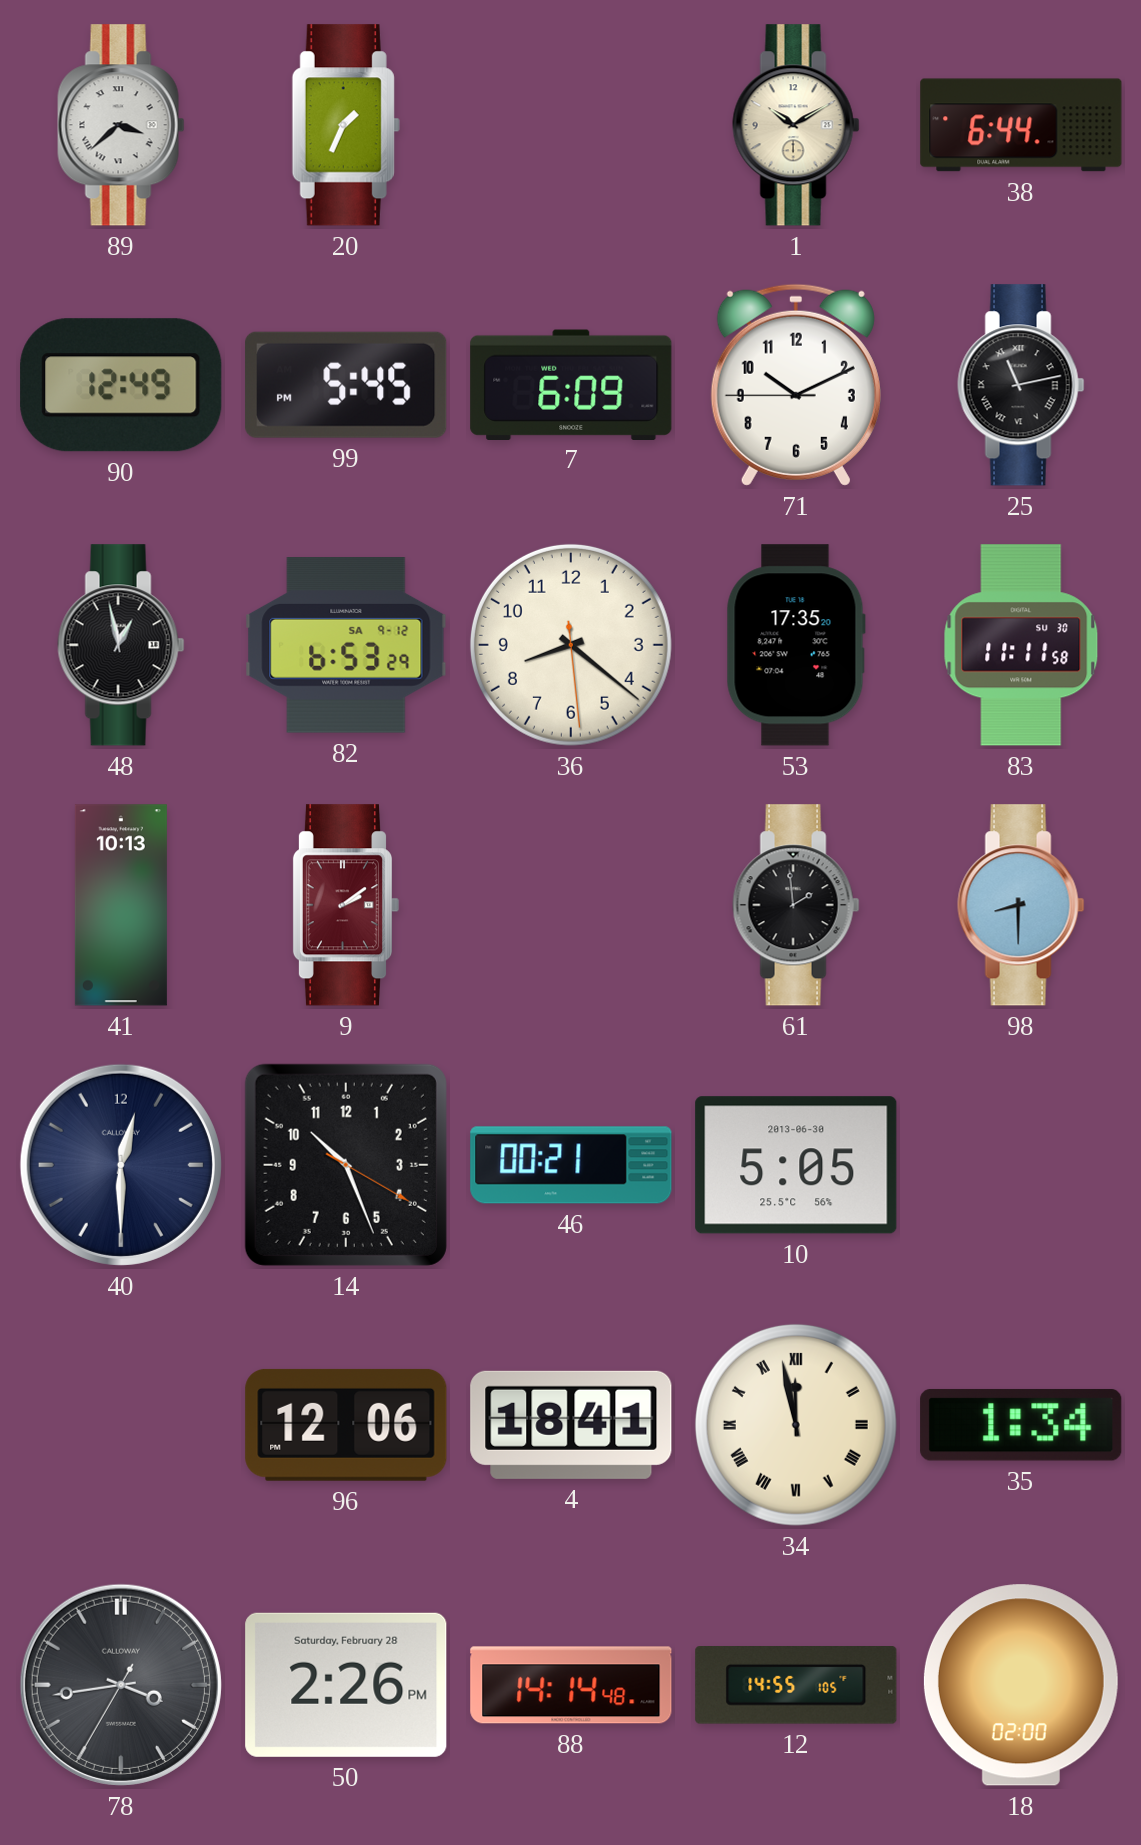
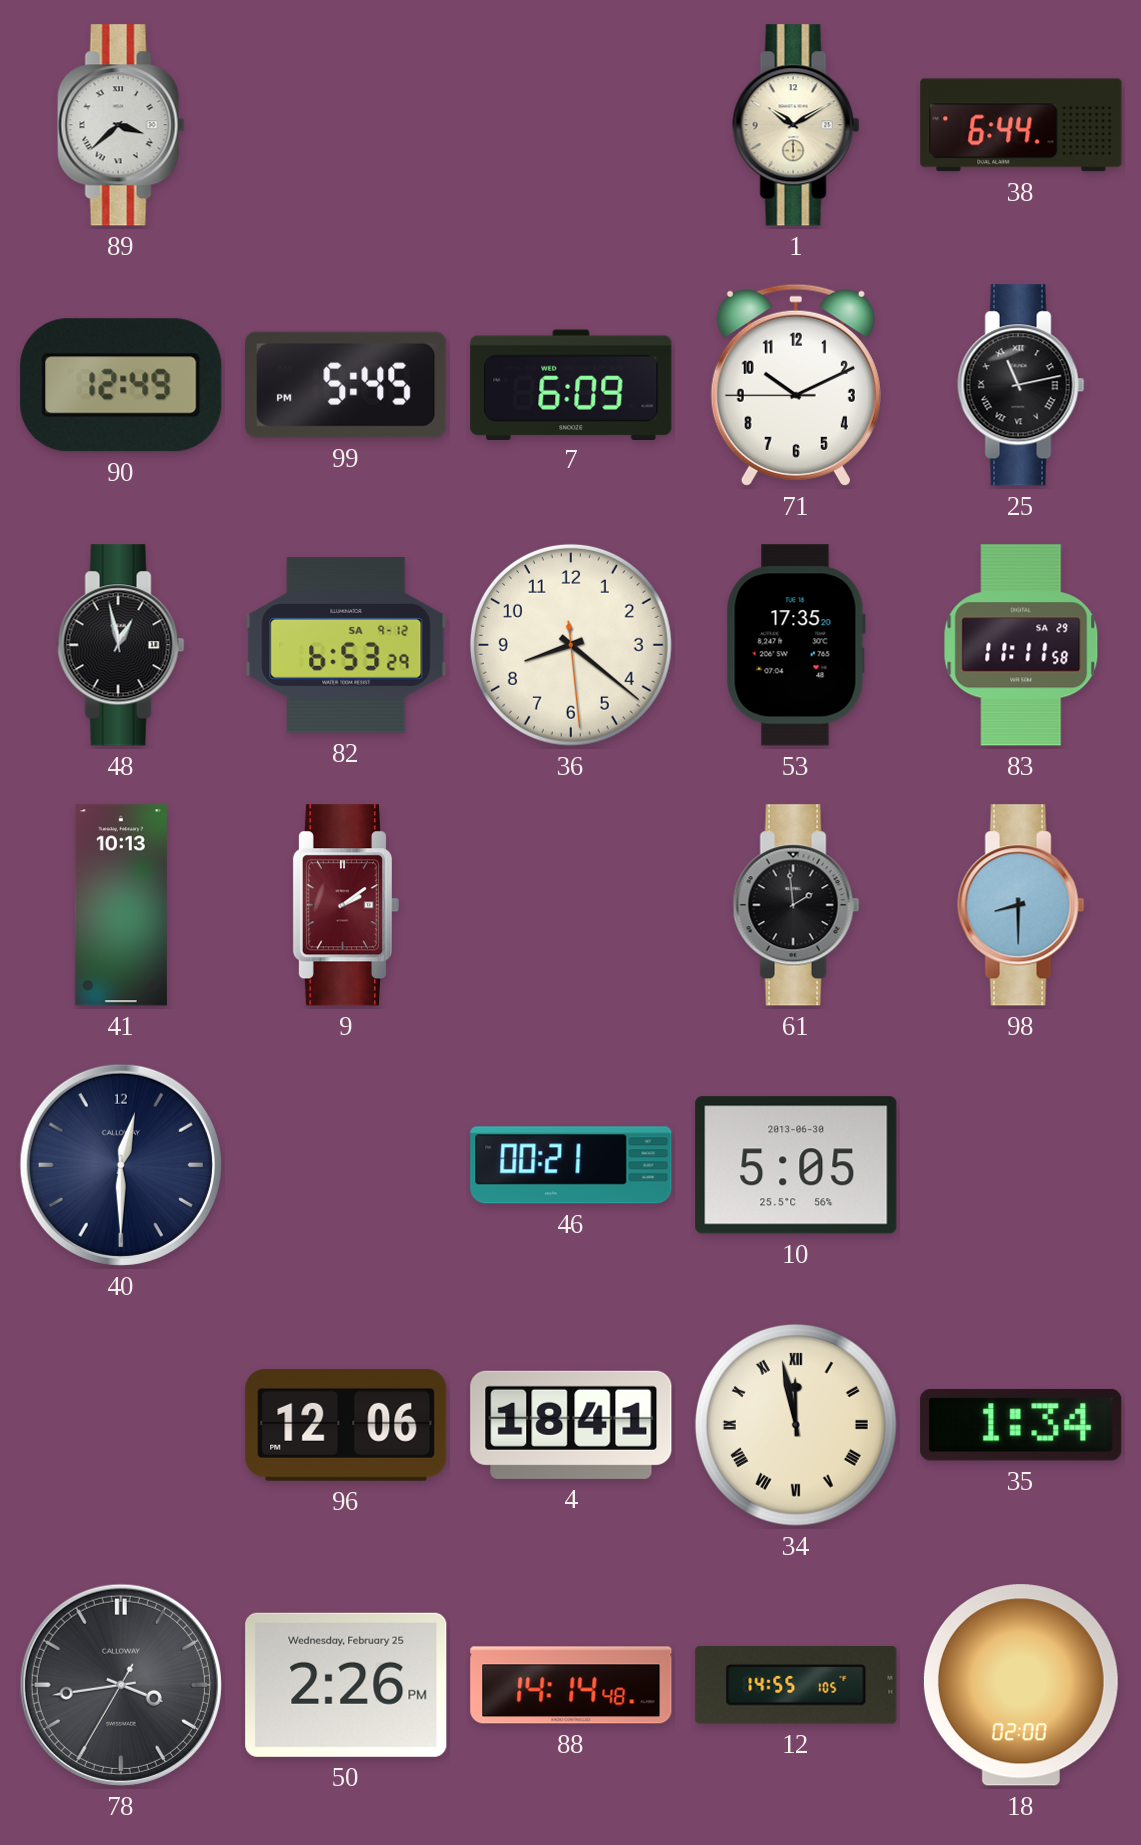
20: 1:34 -> none (346, 125)
83 date: SU 30 -> SA 29 (1021, 645)
14: 10:26 -> none (346, 1165)
50 date: Saturday, February 28 -> Wednesday, February 25 (346, 1685)
